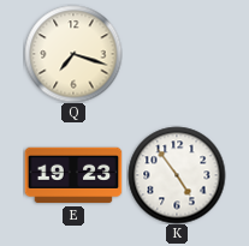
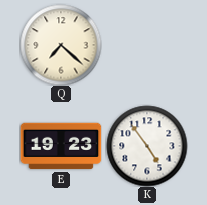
Q: 7:18 -> 7:22 (61, 45)
